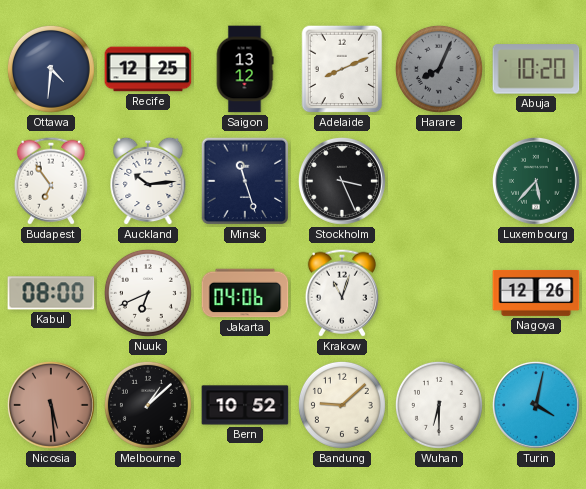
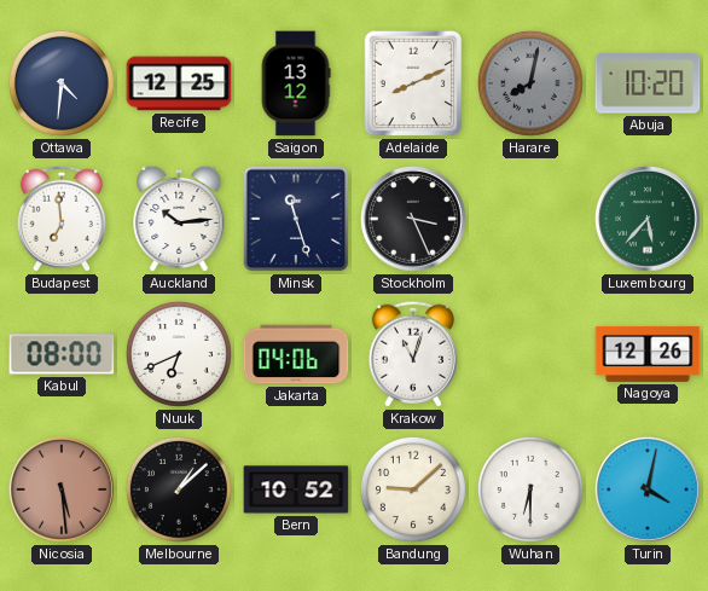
Harare: 8:04 -> 8:02 (530, 83)
Budapest: 6:54 -> 6:59 (62, 219)
